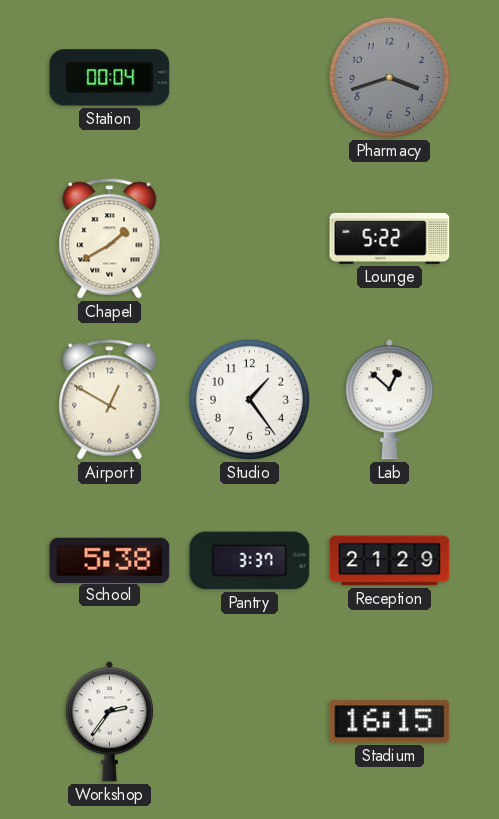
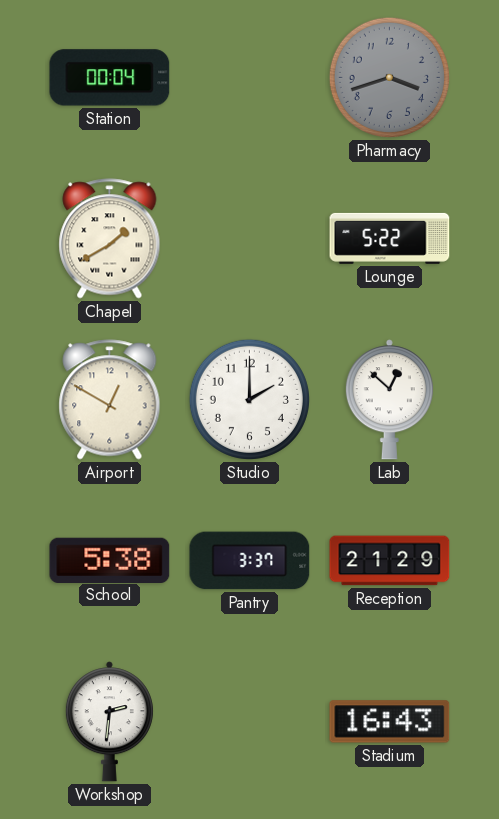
Studio: 1:24 -> 2:00 (249, 399)
Workshop: 2:36 -> 2:31 (109, 722)
Stadium: 16:15 -> 16:43 (390, 722)
